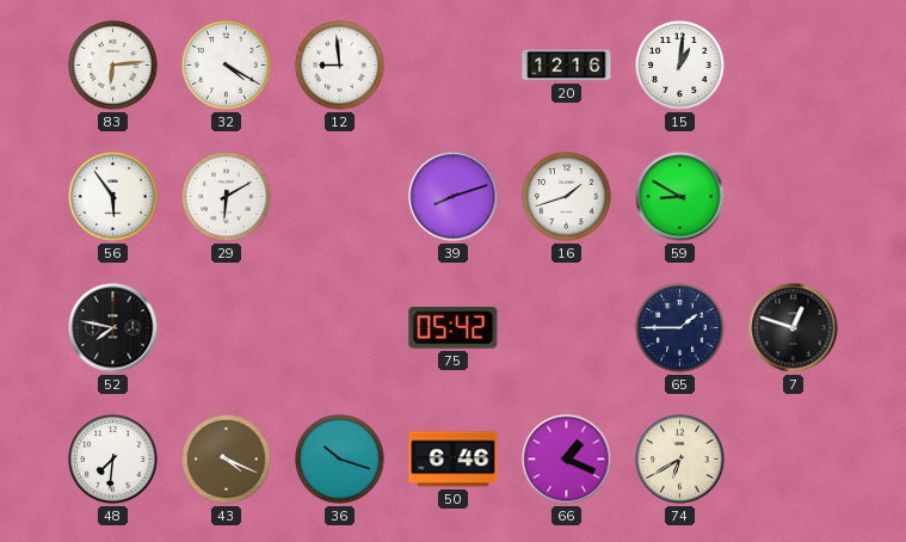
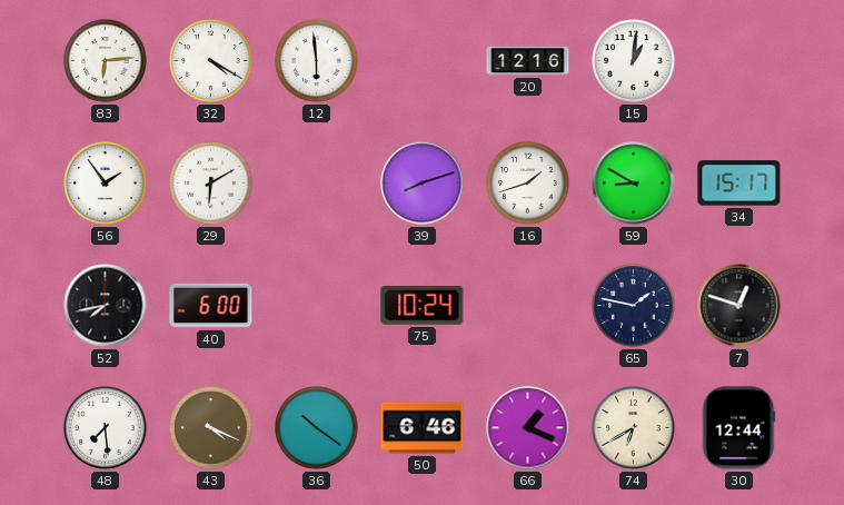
12: 8:59 -> 5:59 (317, 61)
56: 5:54 -> 1:54 (106, 184)
34: none -> 15:17 (739, 184)
52: 7:47 -> 7:43 (106, 306)
40: none -> 6:00 (211, 306)
75: 05:42 -> 10:24 (423, 305)
65: 1:45 -> 1:47 (634, 306)
48: 7:31 -> 7:29 (106, 428)
36: 10:18 -> 10:21 (317, 428)
30: none -> 12:44 (738, 428)
